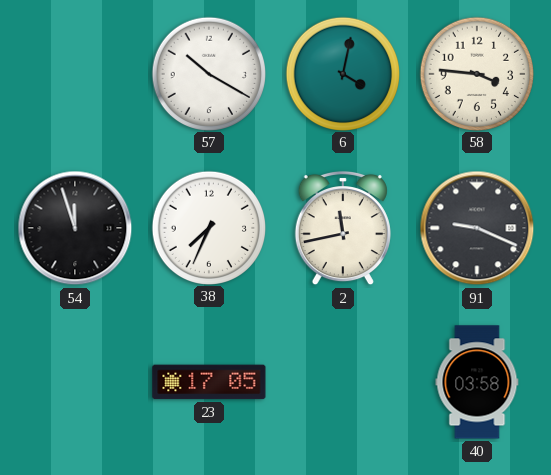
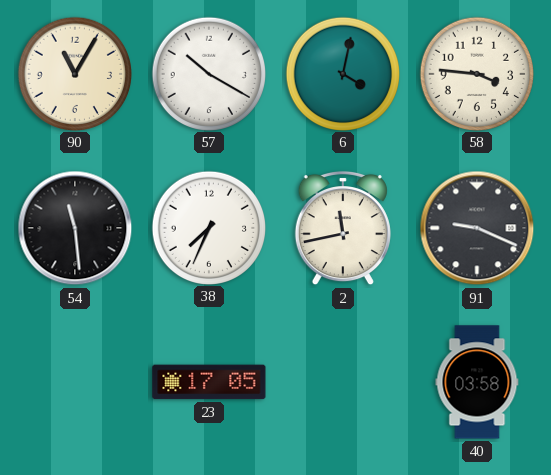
90: none -> 11:05 (74, 73)
54: 11:57 -> 11:29 (75, 228)
